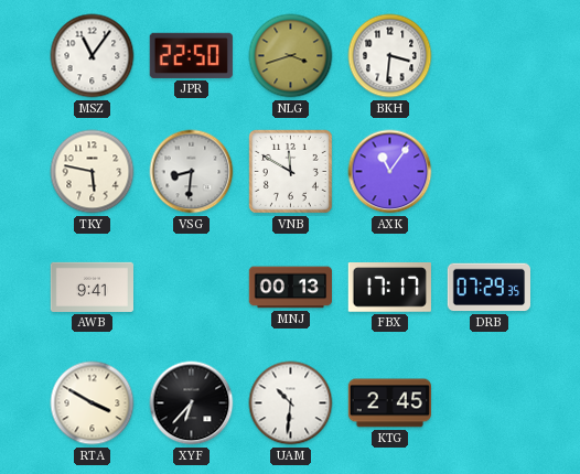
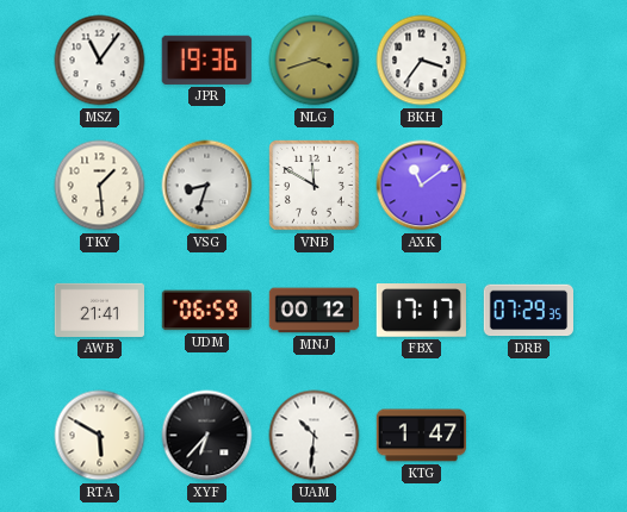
JPR: 22:50 -> 19:36 (206, 60)
BKH: 3:31 -> 3:36 (422, 61)
TKY: 5:47 -> 1:29 (100, 186)
VSG: 8:31 -> 8:33 (207, 186)
AXK: 11:06 -> 11:09 (422, 186)
AWB: 9:41 -> 21:41 (99, 310)
UDM: none -> 06:59 (206, 311)
MNJ: 00:13 -> 00:12 (315, 311)
RTA: 3:50 -> 5:50 (100, 436)
KTG: 2:45 -> 1:47 (421, 436)
